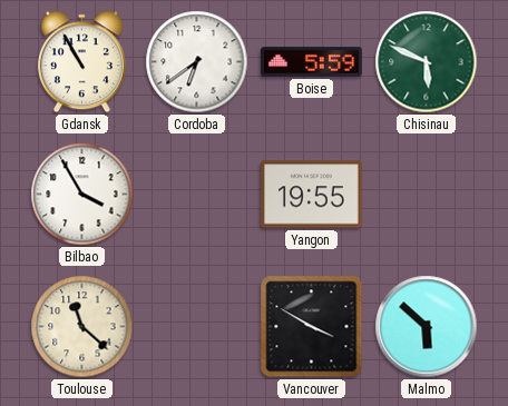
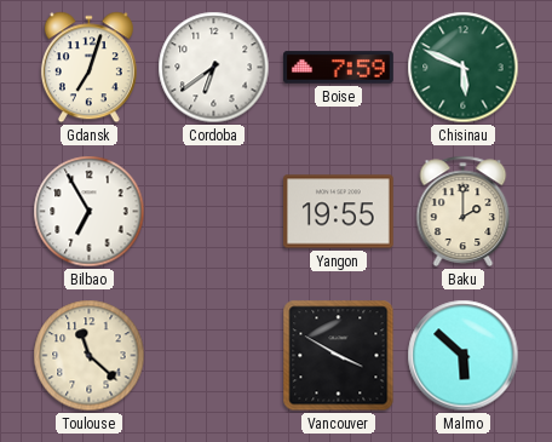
Gdansk: 10:55 -> 7:03 (88, 68)
Boise: 5:59 -> 7:59 (339, 68)
Bilbao: 3:55 -> 6:55 (90, 212)
Baku: none -> 2:00 (464, 211)
